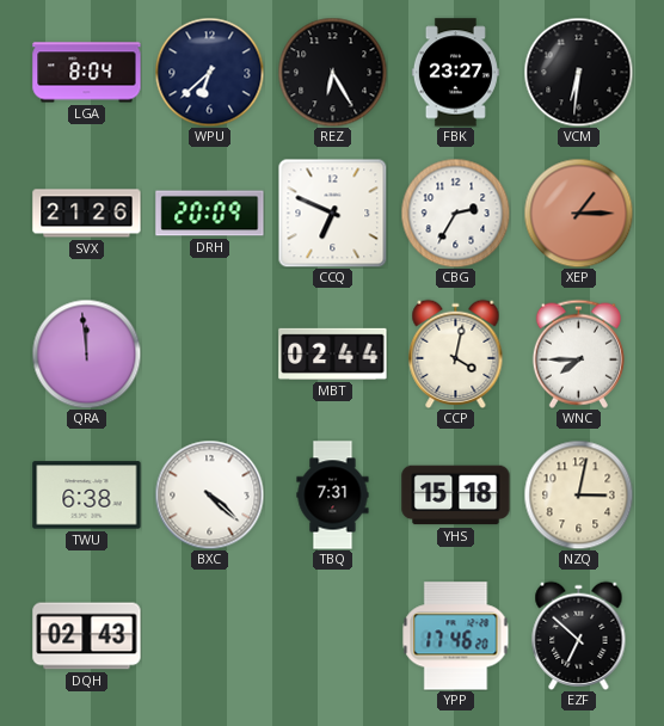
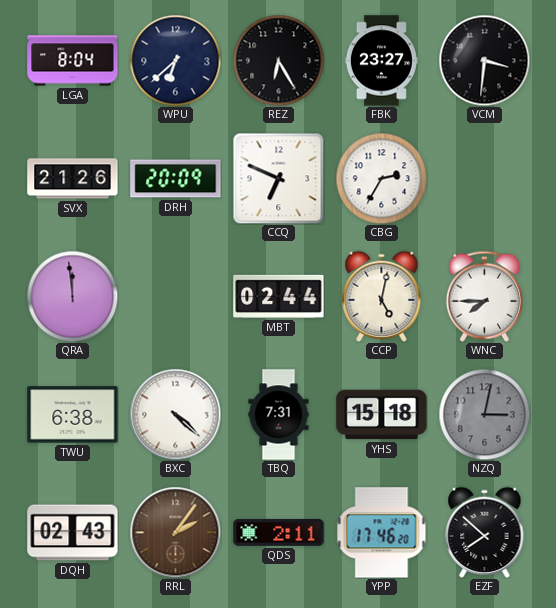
VCM: 6:31 -> 3:31 (484, 60)
XEP: 1:15 -> none (578, 213)
CCP: 4:02 -> 5:02 (382, 296)
NZQ dial: cream -> grey (484, 414)
RRL: none -> 2:06 (175, 532)
QDS: none -> 2:11 (279, 532)
EZF: 6:52 -> 7:52 (485, 532)
